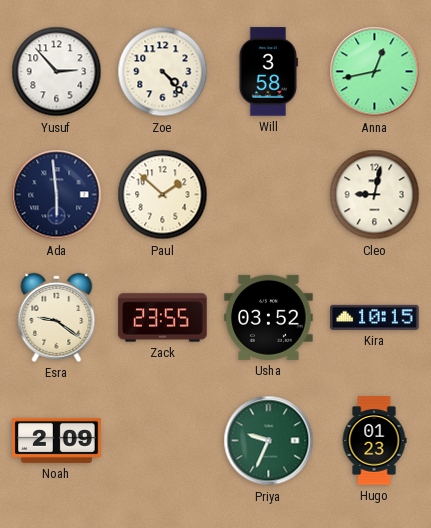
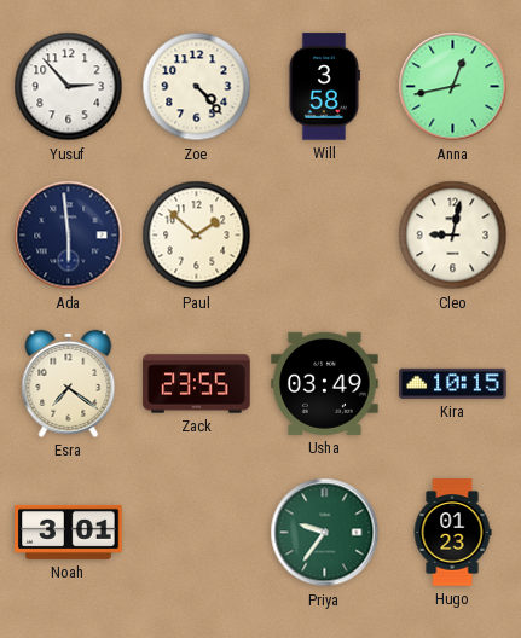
Esra: 9:21 -> 7:21 (69, 383)
Usha: 03:52 -> 03:49 (325, 383)
Noah: 2:09 -> 3:01 (69, 532)
Priya: 9:34 -> 9:36 (325, 533)
